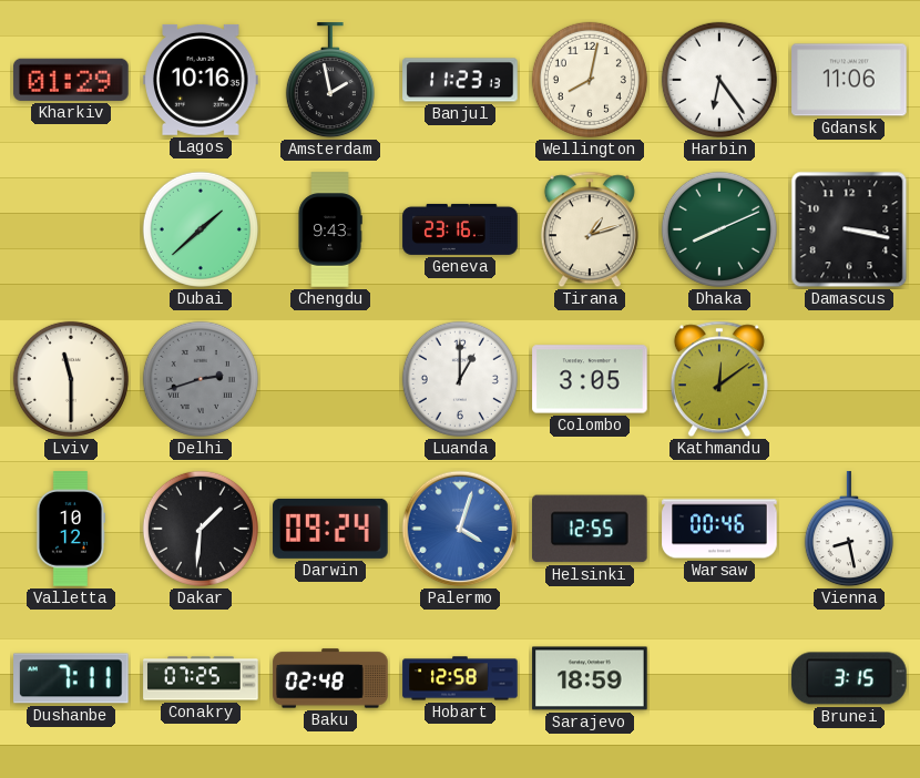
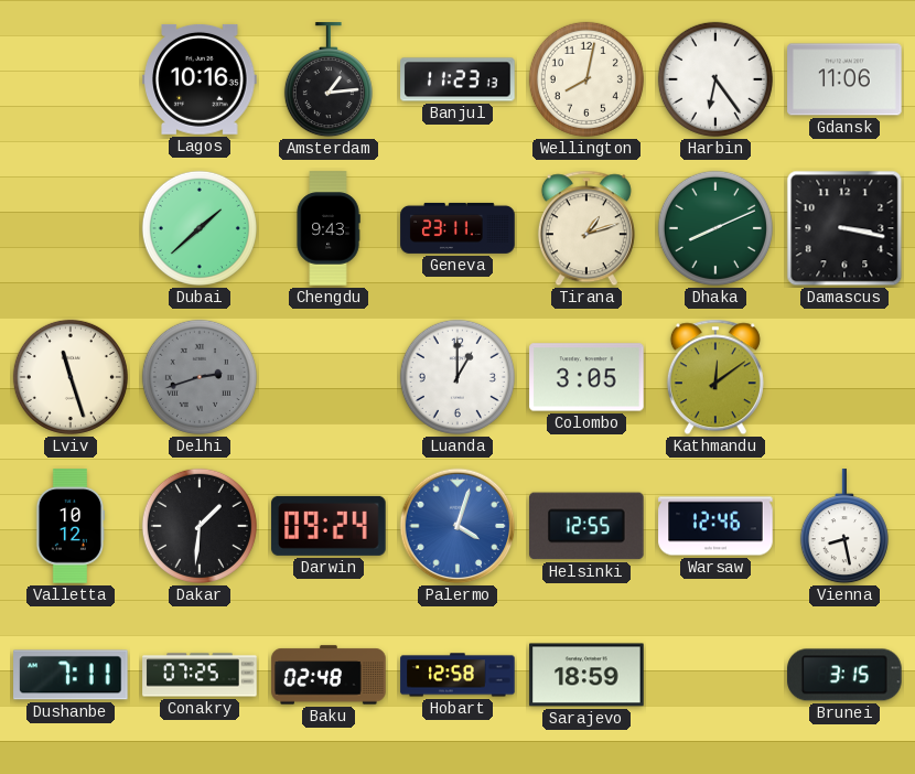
Kharkiv: 01:29 -> none (71, 80)
Amsterdam: 1:58 -> 1:14 (329, 80)
Geneva: 23:16 -> 23:11 (457, 228)
Lviv: 11:30 -> 11:27 (71, 377)
Warsaw: 00:46 -> 12:46 (715, 526)
